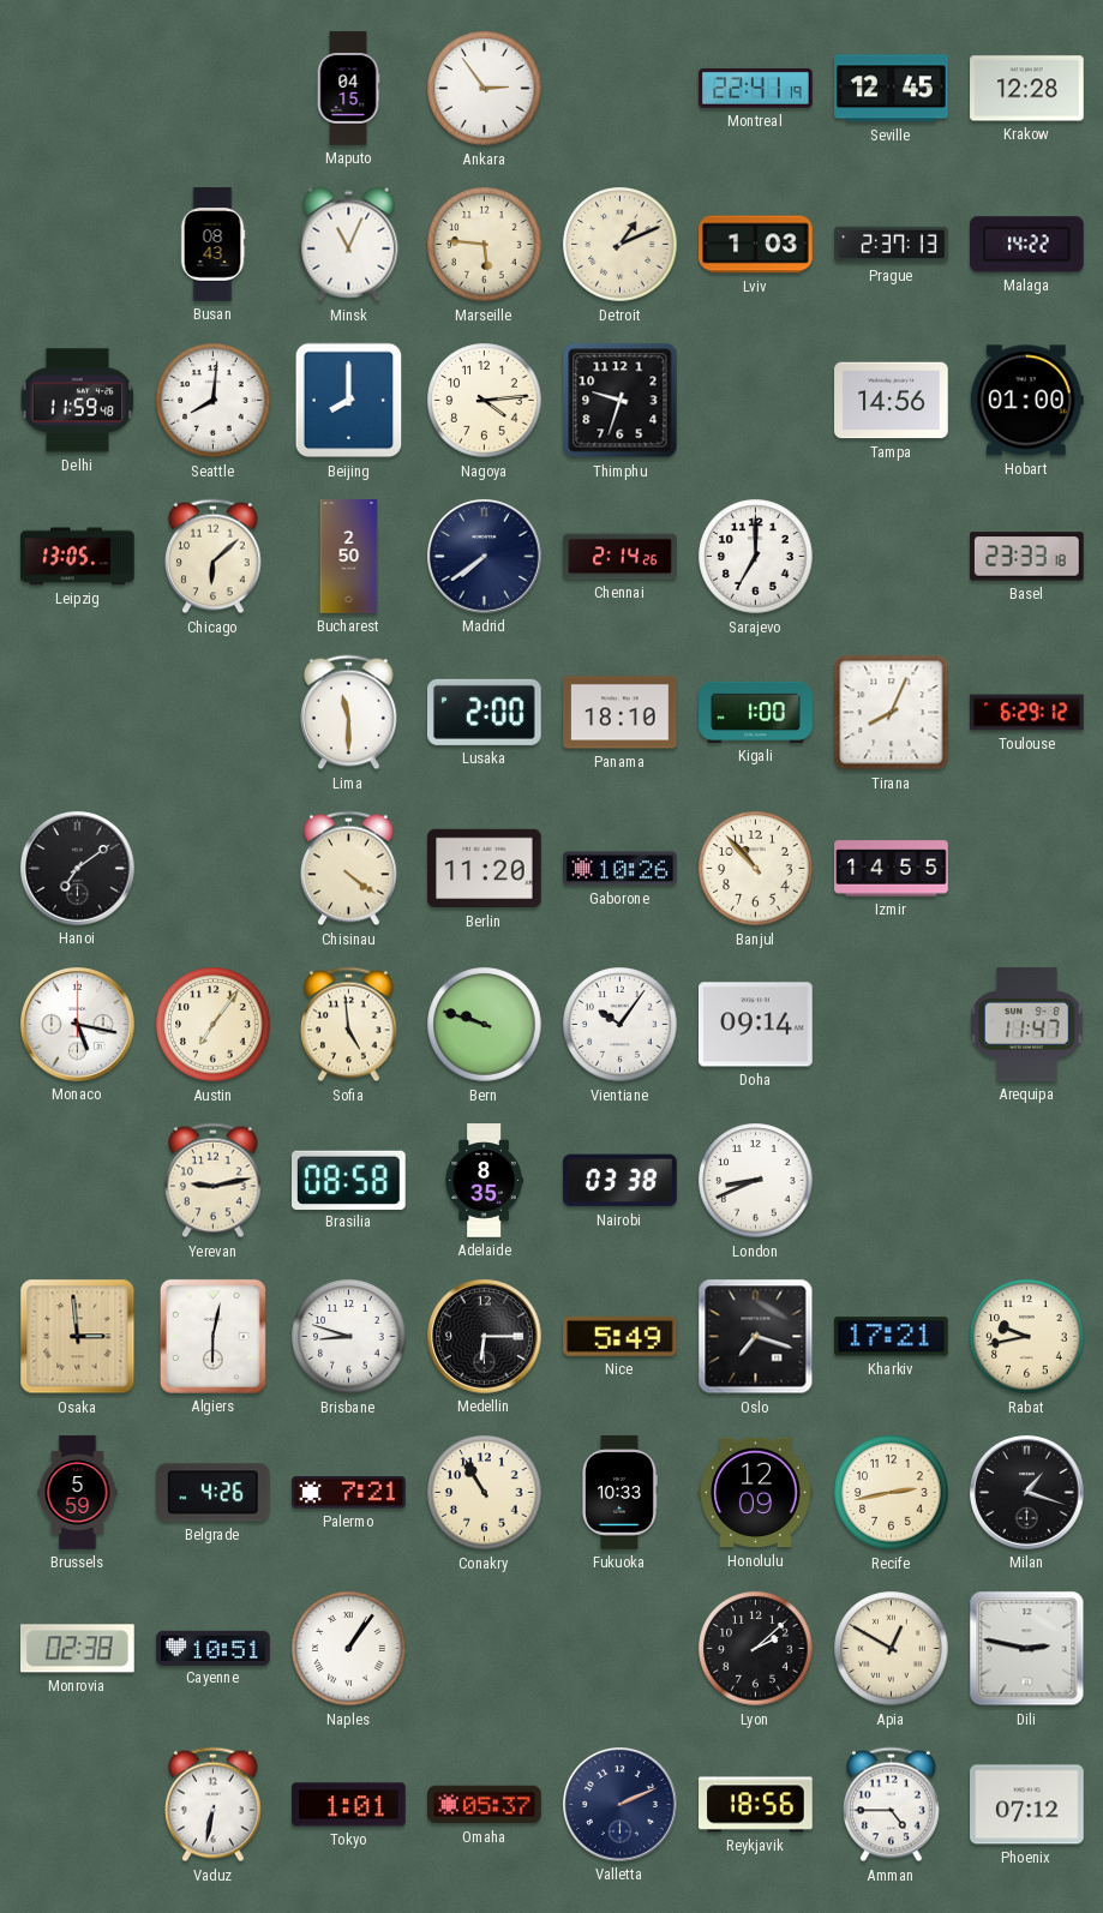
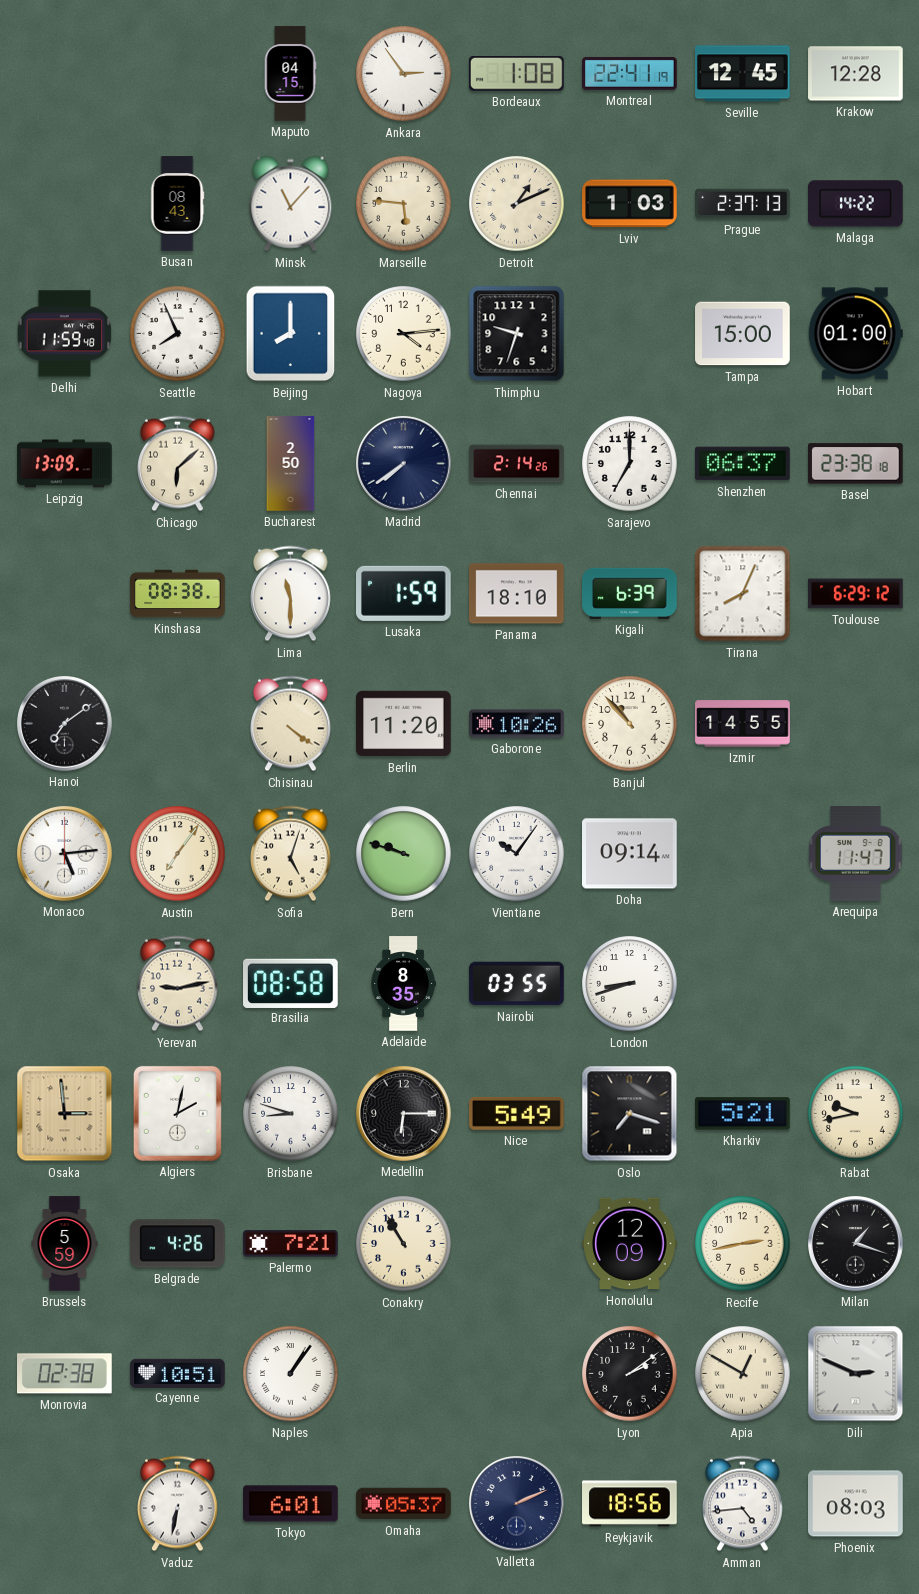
Bordeaux: none -> 1:08 (516, 74)
Minsk: 11:04 -> 11:07 (291, 204)
Seattle: 8:01 -> 7:56 (178, 334)
Tampa: 14:56 -> 15:00 (743, 334)
Leipzig: 13:05 -> 13:09 (65, 464)
Shenzhen: none -> 06:37 (743, 464)
Basel: 23:33 -> 23:38 (856, 464)
Kinshasa: none -> 08:38 (178, 594)
Lusaka: 2:00 -> 1:59 (404, 593)
Kigali: 1:00 -> 6:39 (630, 593)
Monaco: 5:17 -> 5:14 (65, 854)
Sofia: 4:59 -> 5:03 (291, 854)
Nairobi: 03:38 -> 03:55 (517, 984)
London: 8:41 -> 8:42 (630, 984)
Algiers: 6:02 -> 2:02 (177, 1113)
Kharkiv: 17:21 -> 5:21 (743, 1114)
Fukuoka: 10:33 -> none (621, 1493)
Lyon: 2:08 -> 2:09 (630, 1374)
Dili: 2:47 -> 2:49 (856, 1374)
Tokyo: 1:01 -> 6:01 (291, 1504)
Amman: 4:45 -> 4:44 (743, 1504)
Phoenix: 07:12 -> 08:03 (856, 1504)
